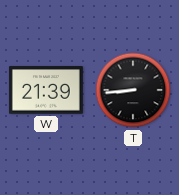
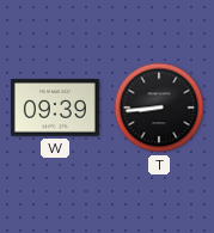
W: 21:39 -> 09:39 (55, 108)
